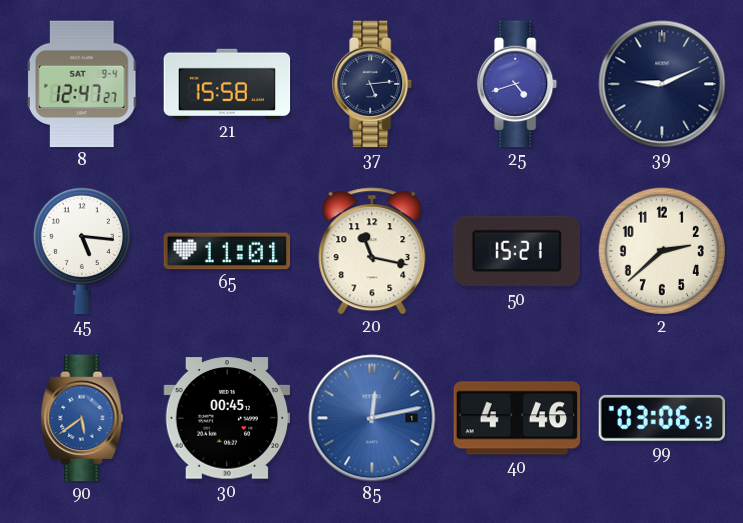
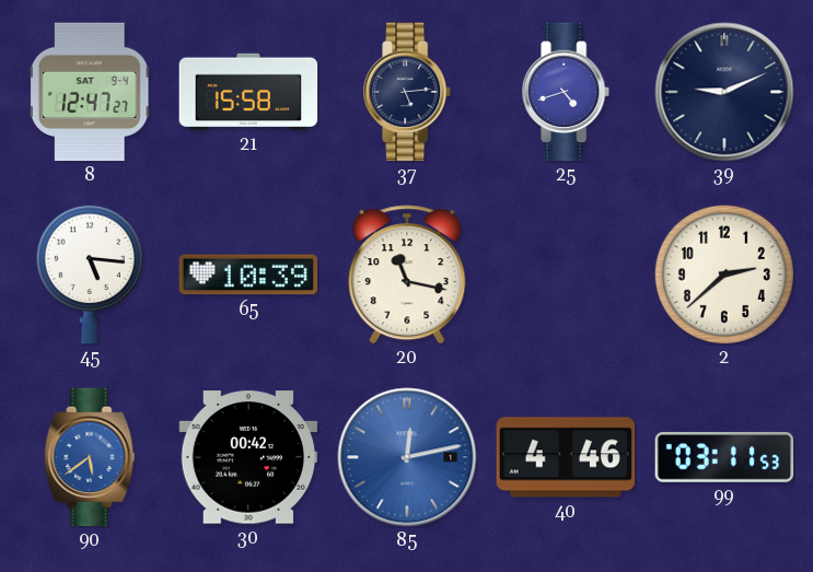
65: 11:01 -> 10:39 (248, 275)
50: 15:21 -> none (516, 251)
30: 00:45 -> 00:42 (248, 457)
99: 03:06 -> 03:11 (724, 457)
